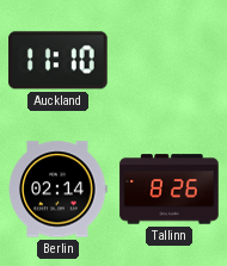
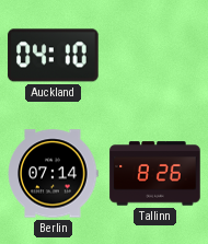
Auckland: 11:10 -> 04:10 (54, 56)
Berlin: 02:14 -> 07:14 (53, 174)
